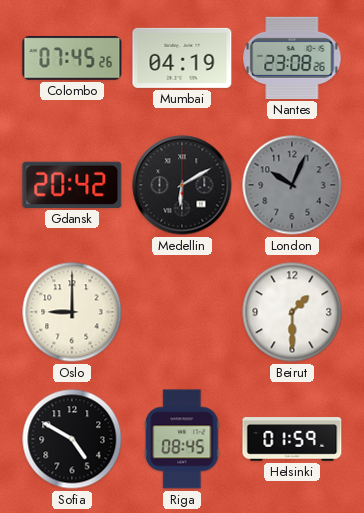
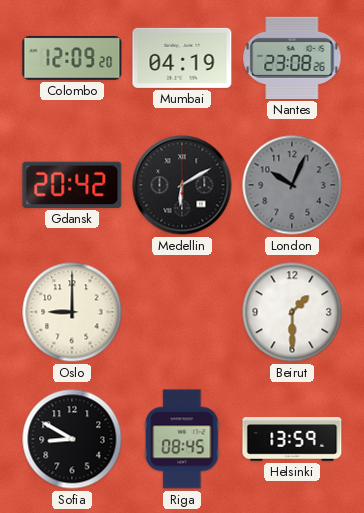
Colombo: 07:45 -> 12:09 (72, 58)
Sofia: 4:50 -> 8:50 (72, 439)
Helsinki: 01:59 -> 13:59 (292, 439)
